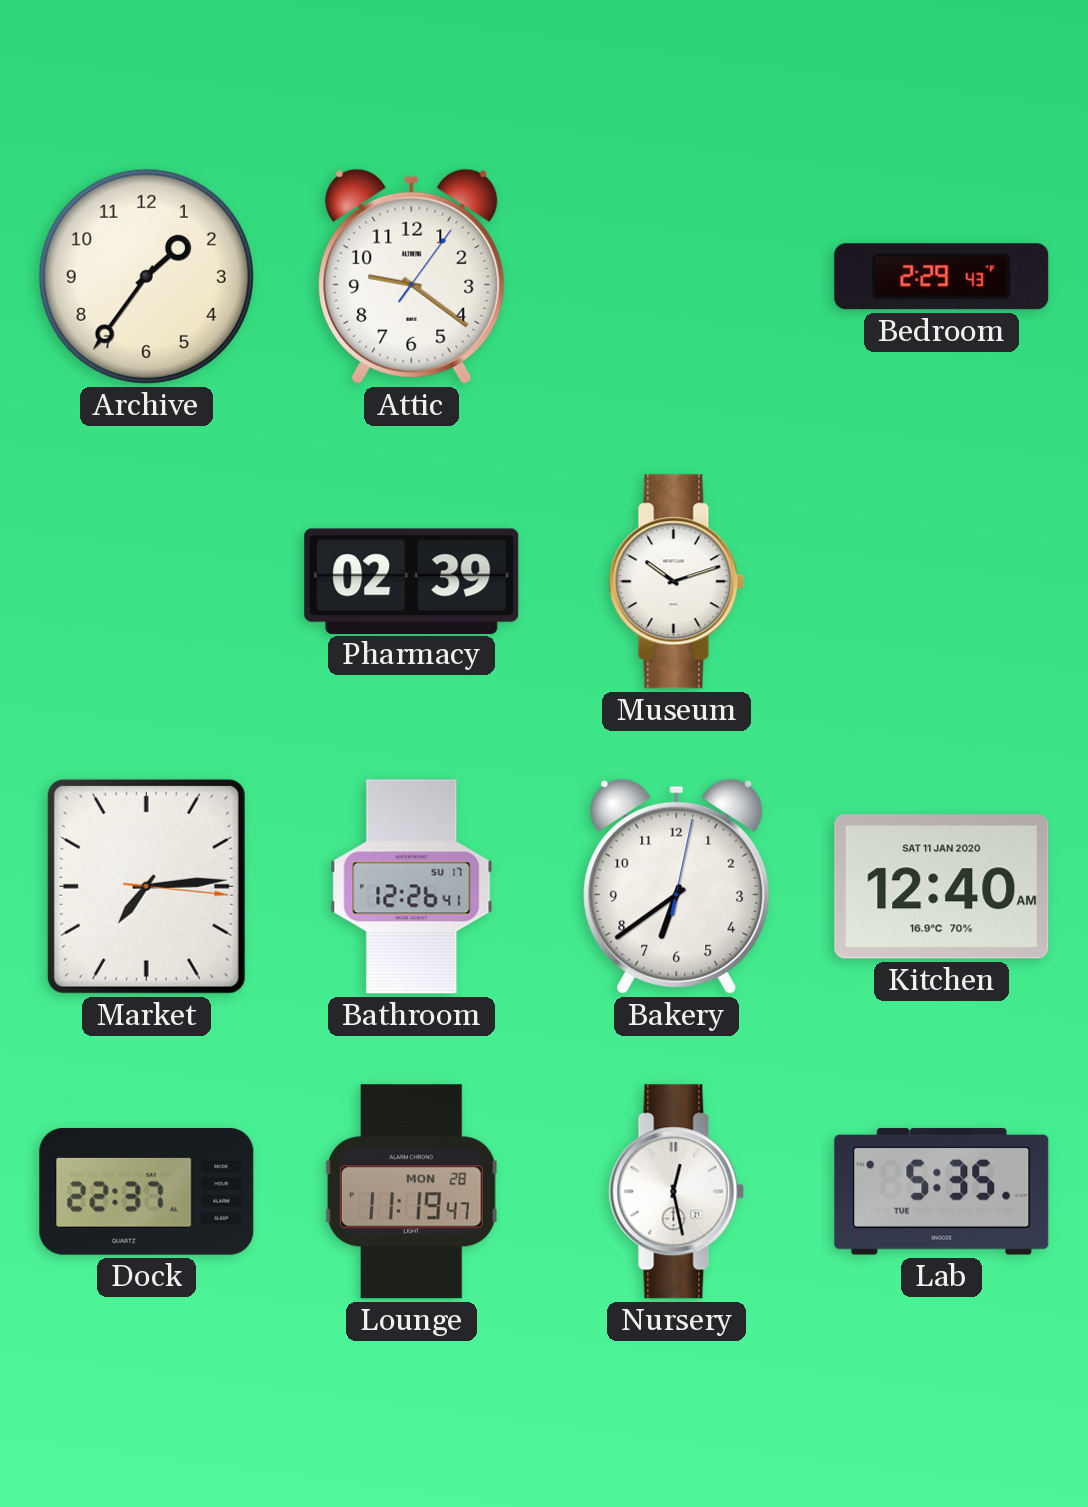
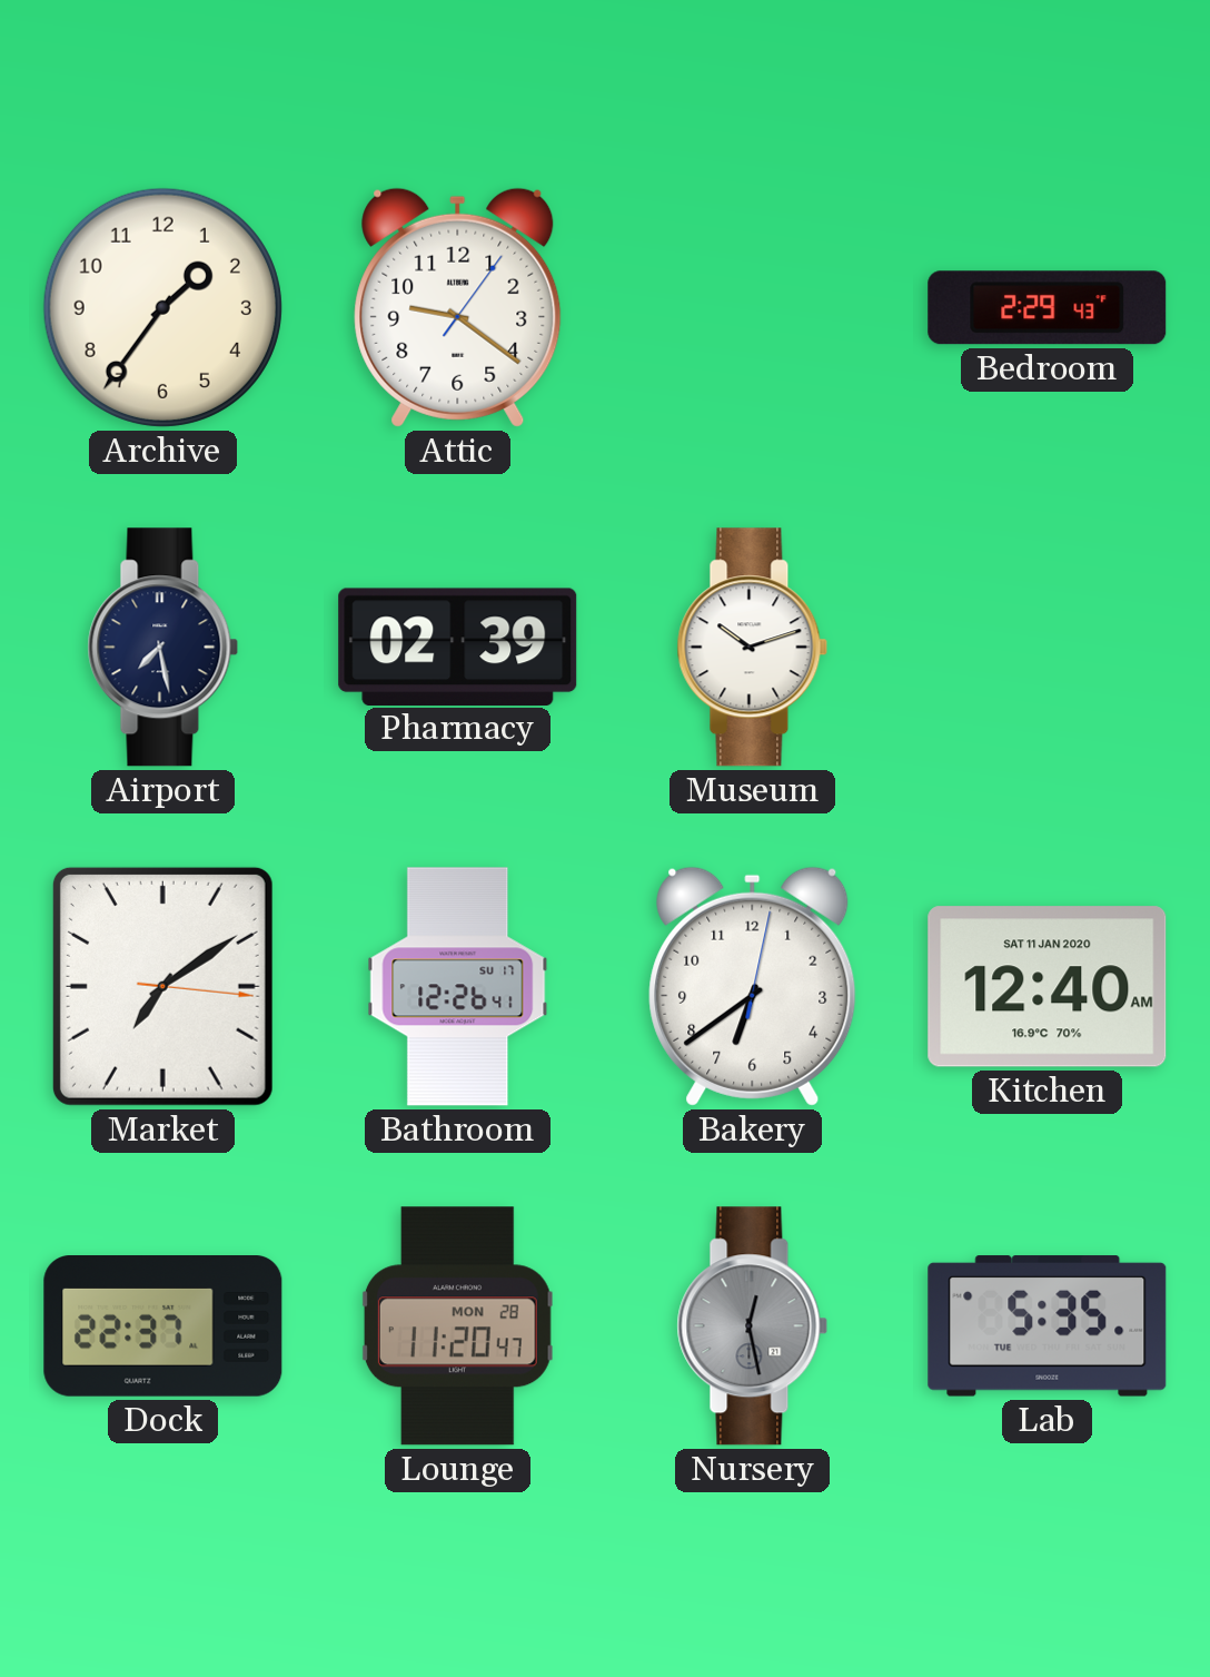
Airport: none -> 7:28 (163, 648)
Market: 7:14 -> 7:09 (162, 986)
Lounge: 11:19 -> 11:20 (457, 1326)
Nursery dial: white -> grey (753, 1326)
